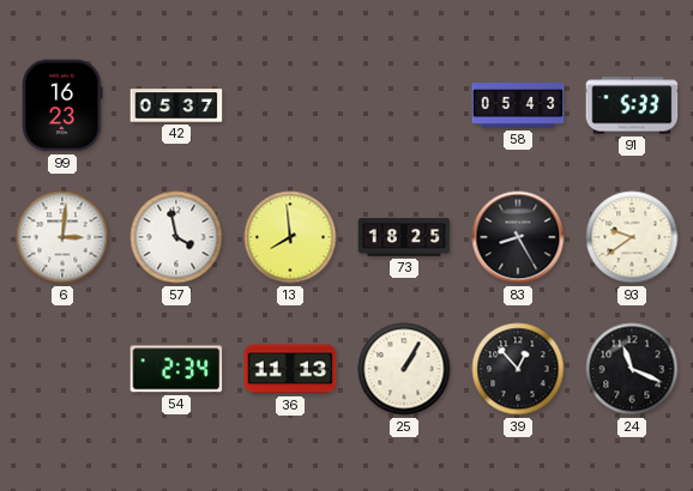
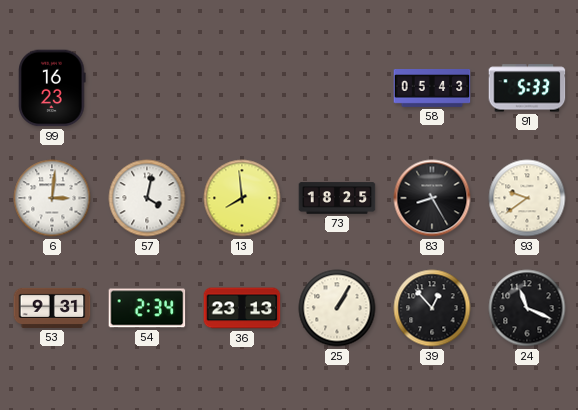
42: 05:37 -> none (176, 105)
57: 3:58 -> 4:02 (147, 198)
53: none -> 9:31 (52, 308)
36: 11:13 -> 23:13 (242, 308)
